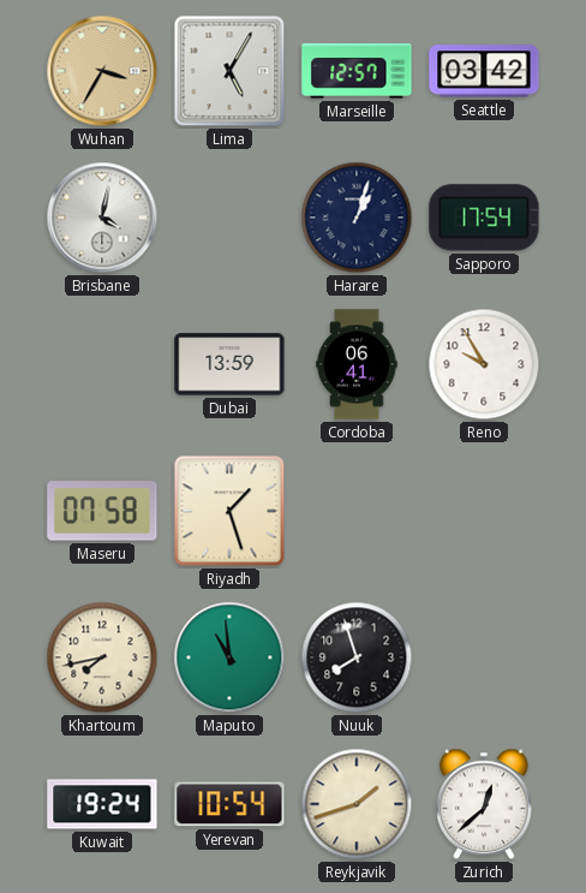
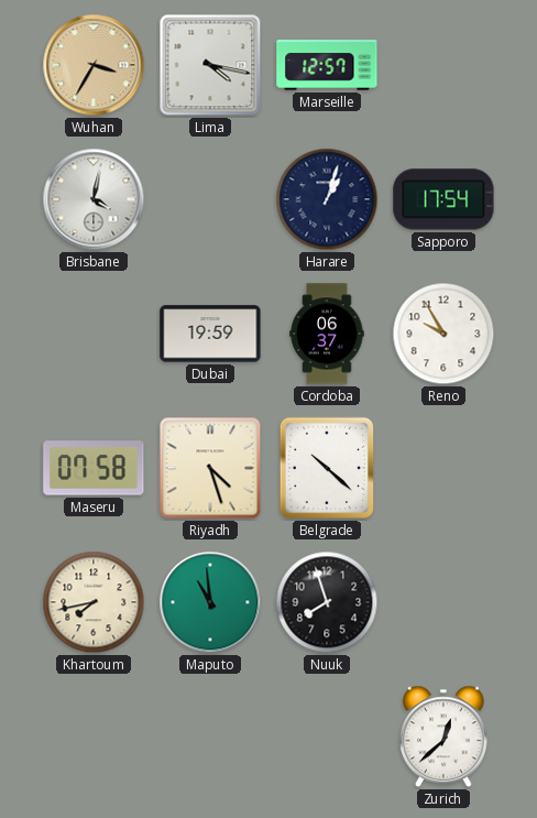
Lima: 5:05 -> 4:17 (210, 65)
Seattle: 03:42 -> none (484, 71)
Dubai: 13:59 -> 19:59 (210, 334)
Cordoba: 06:41 -> 06:37 (327, 334)
Riyadh: 1:27 -> 4:27 (210, 468)
Belgrade: none -> 10:22 (327, 468)
Kuwait: 19:24 -> none (102, 804)
Yerevan: 10:54 -> none (229, 804)
Reykjavik: 1:42 -> none (357, 804)
